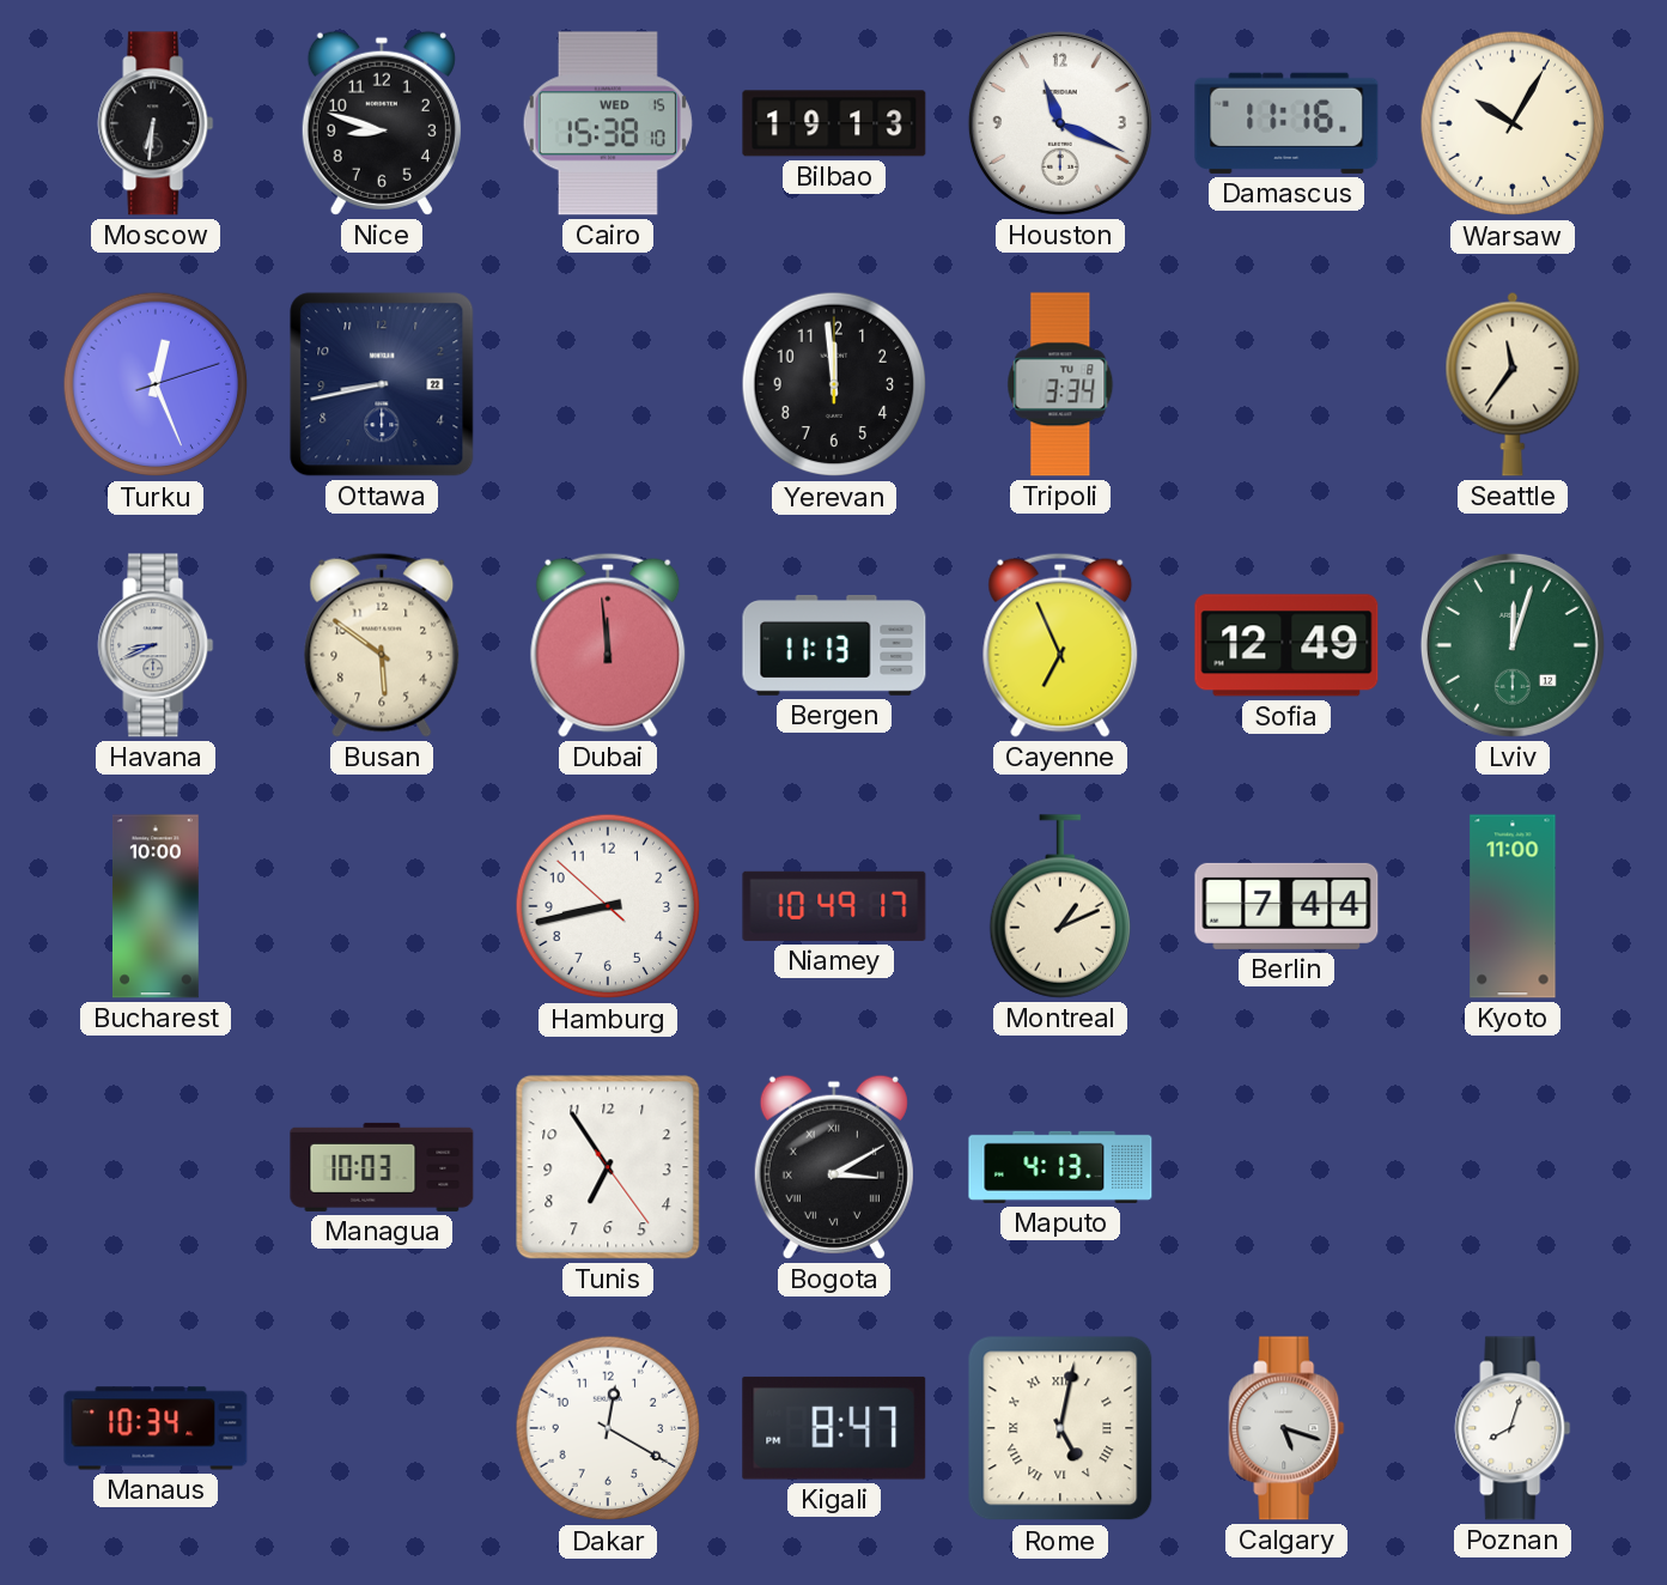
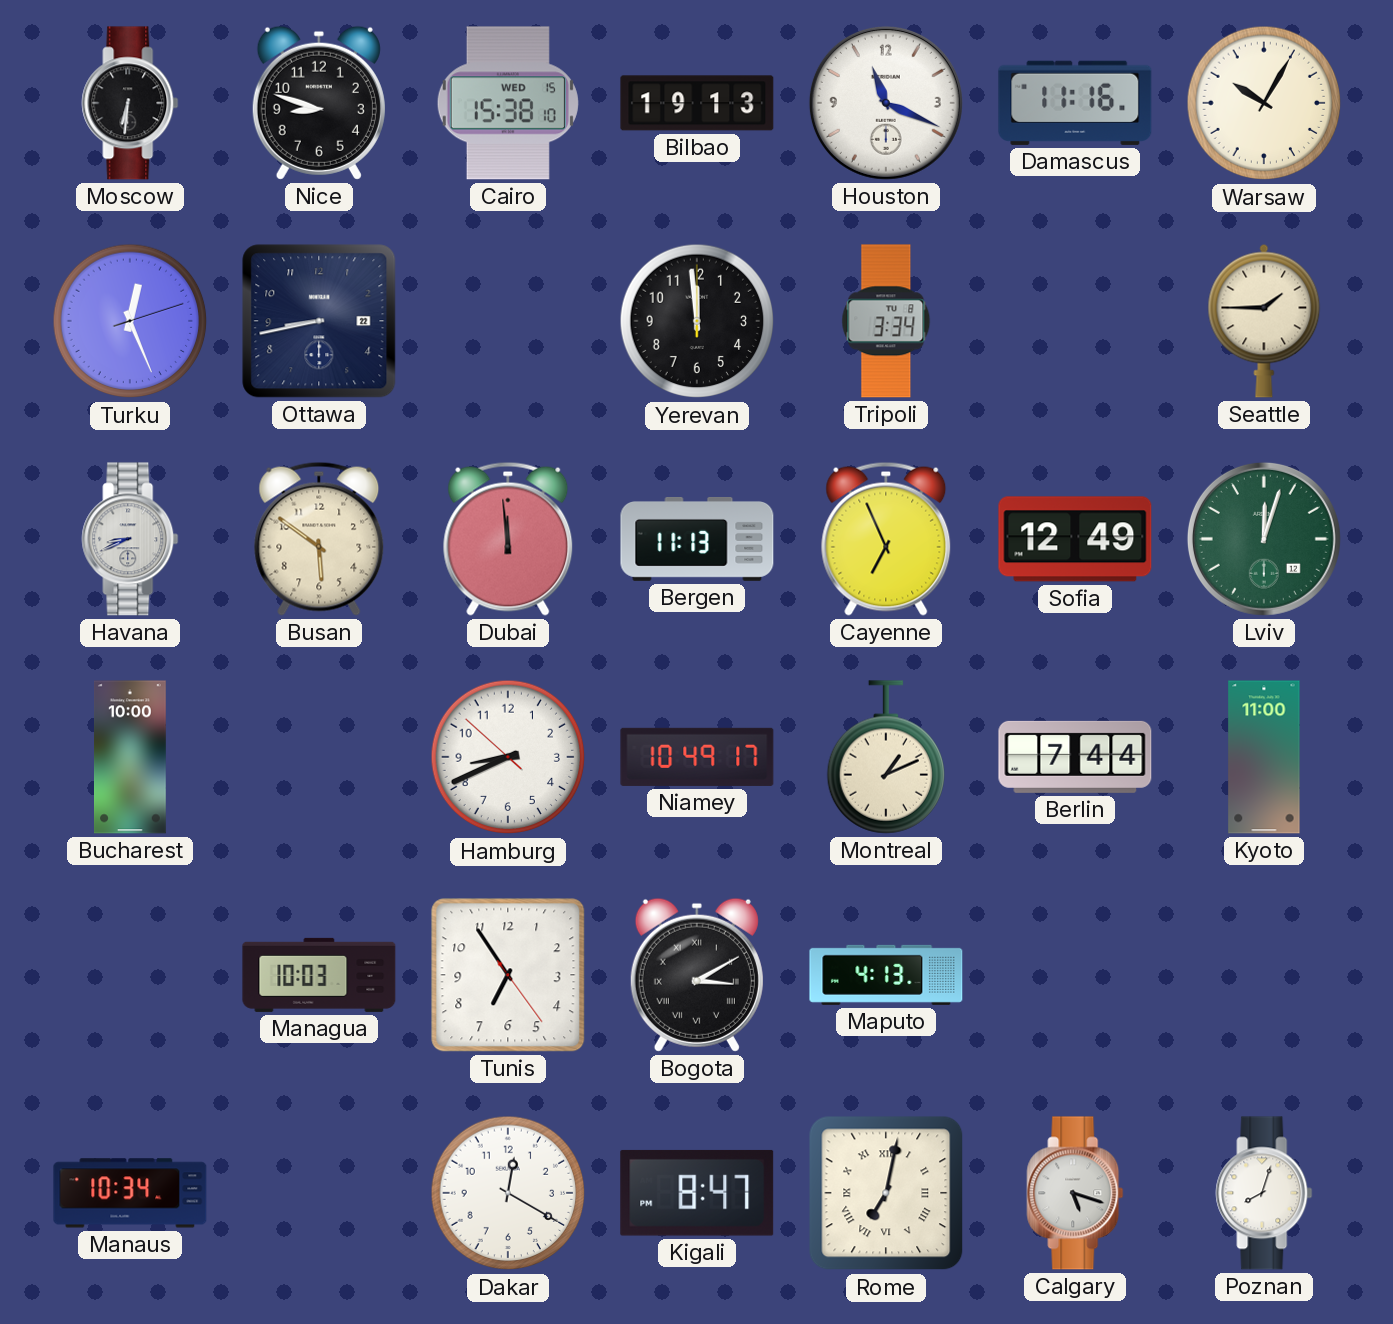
Seattle: 11:36 -> 1:45 (1264, 321)
Hamburg: 8:42 -> 8:40 (508, 757)
Rome: 5:02 -> 7:02 (886, 1193)
